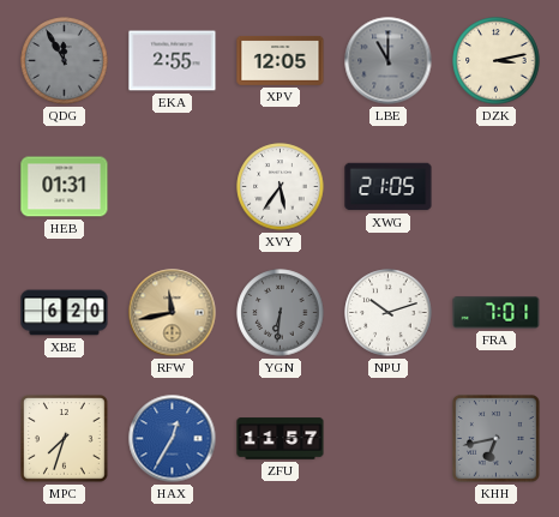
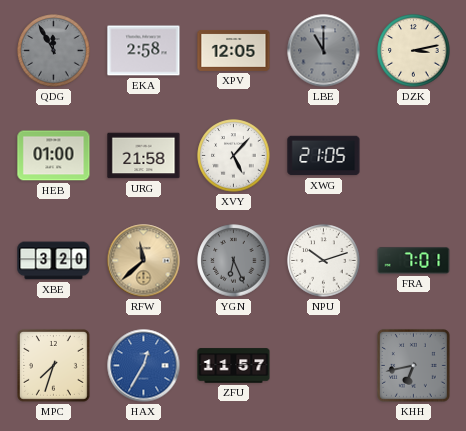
EKA: 2:55 -> 2:58 (144, 51)
HEB: 01:31 -> 01:00 (54, 156)
URG: none -> 21:58 (144, 156)
XVY: 5:36 -> 5:07 (234, 156)
XBE: 6:20 -> 3:20 (54, 261)
RFW: 11:43 -> 11:38 (144, 261)
YGN: 6:31 -> 6:26 (234, 261)
